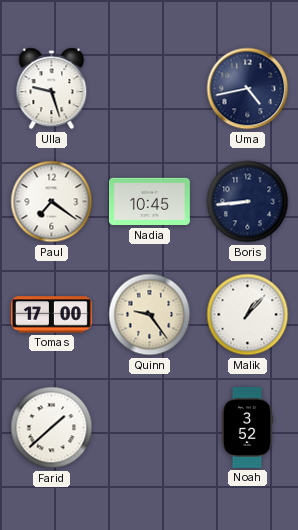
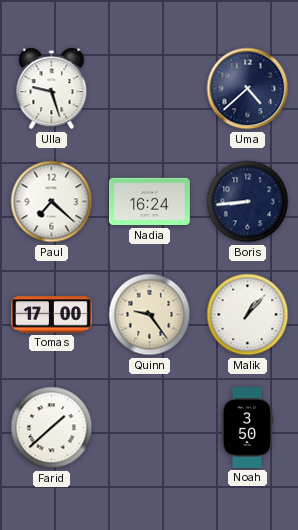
Uma: 4:43 -> 4:38 (248, 89)
Paul: 7:21 -> 7:22 (52, 202)
Nadia: 10:45 -> 16:24 (150, 202)
Noah: 3:52 -> 3:50 (247, 428)
